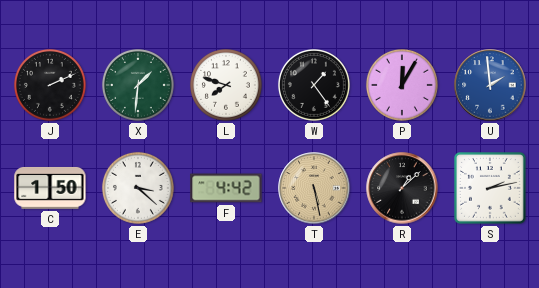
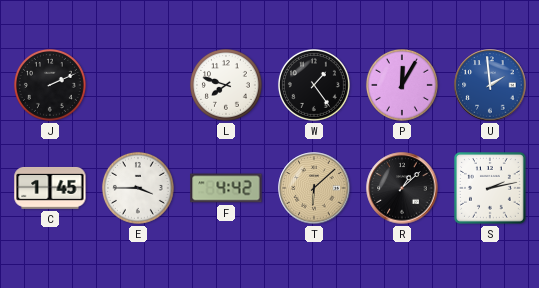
X: 1:31 -> none (138, 85)
C: 1:50 -> 1:45 (50, 188)
E: 3:22 -> 3:45 (138, 188)
T: 5:28 -> 6:08 (314, 188)
